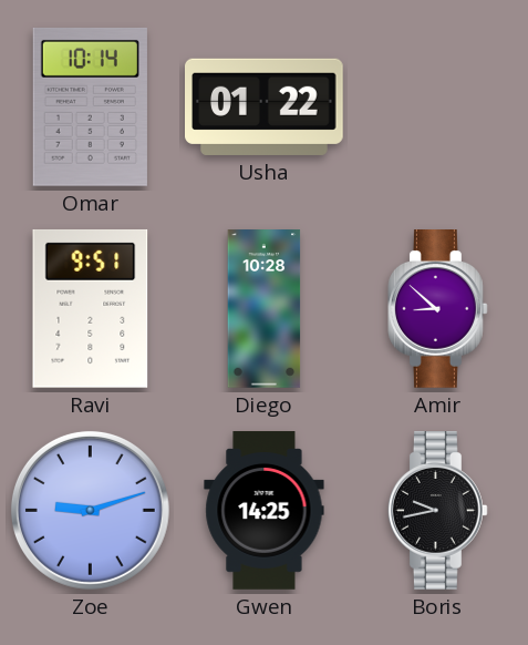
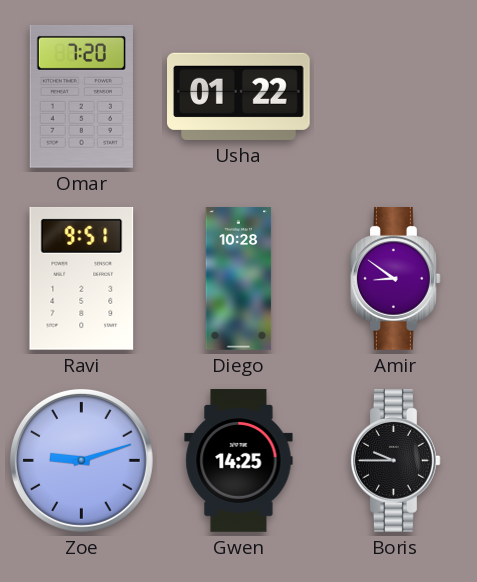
Omar: 10:14 -> 7:20 (81, 96)
Amir: 8:52 -> 8:51 (396, 279)
Boris: 9:43 -> 9:45 (396, 461)
